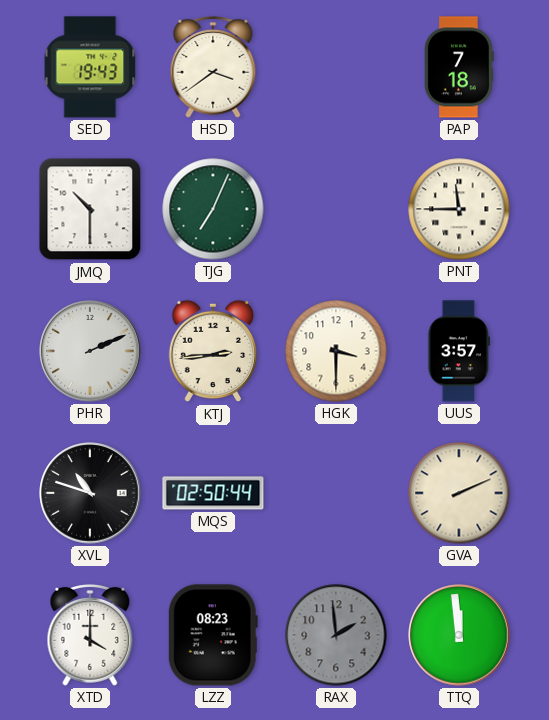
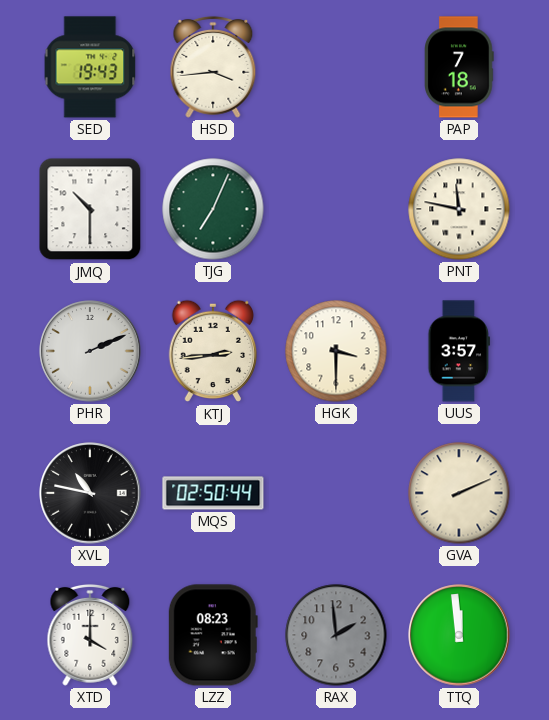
HSD: 3:39 -> 3:44 (213, 67)
PNT: 11:45 -> 11:47 (459, 209)
XVL: 10:48 -> 10:47 (90, 493)
